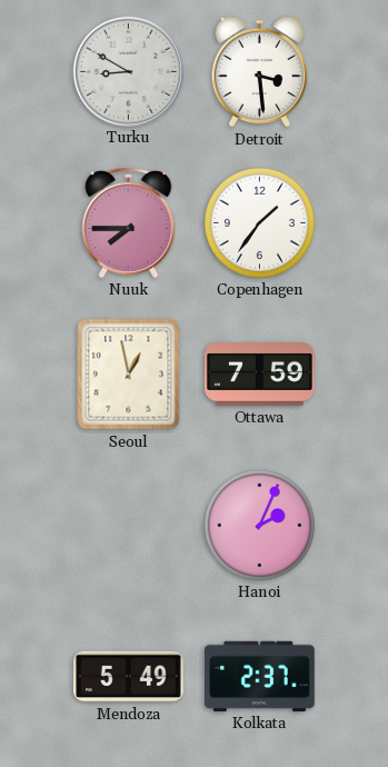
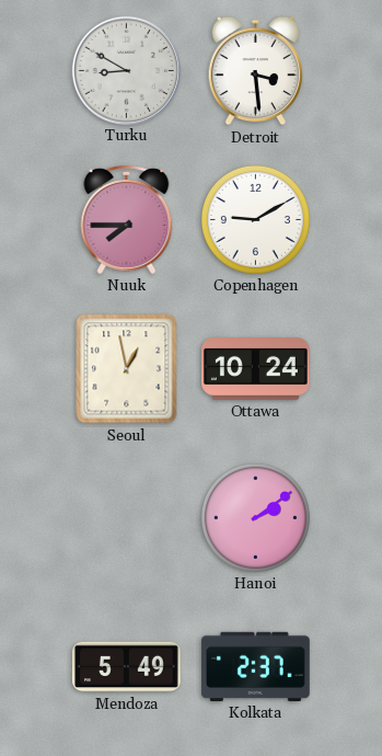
Copenhagen: 1:36 -> 9:10 (255, 219)
Ottawa: 7:59 -> 10:24 (255, 369)
Hanoi: 2:04 -> 2:09 (255, 517)
